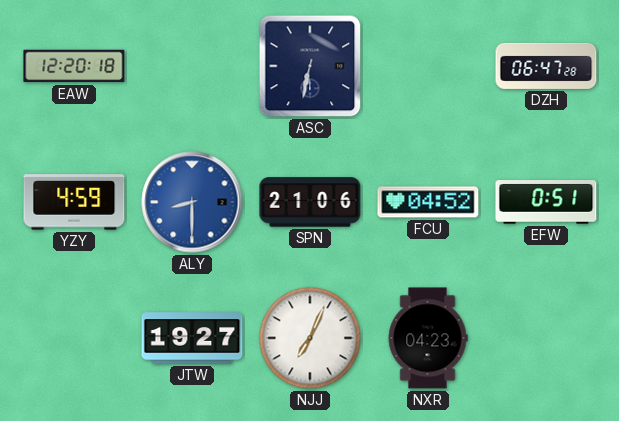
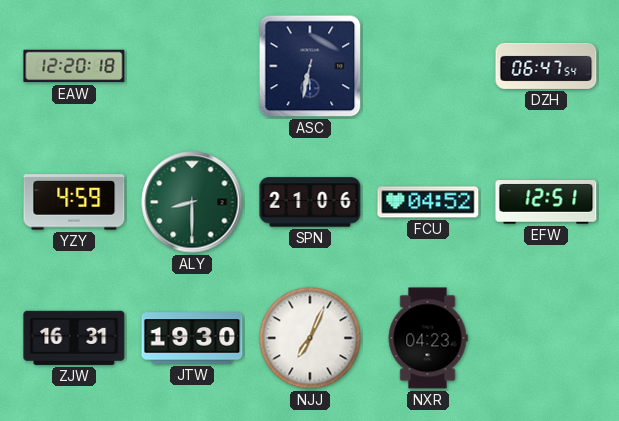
DZH: 06:47:28 -> 06:47:54 (546, 66)
ALY dial: blue -> green (192, 202)
EFW: 0:51 -> 12:51 (546, 202)
ZJW: none -> 16:31 (74, 338)
JTW: 19:27 -> 19:30 (192, 338)
